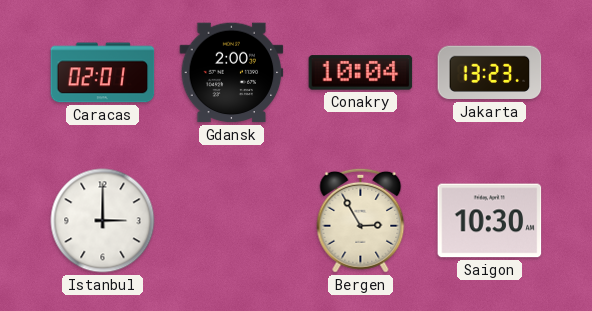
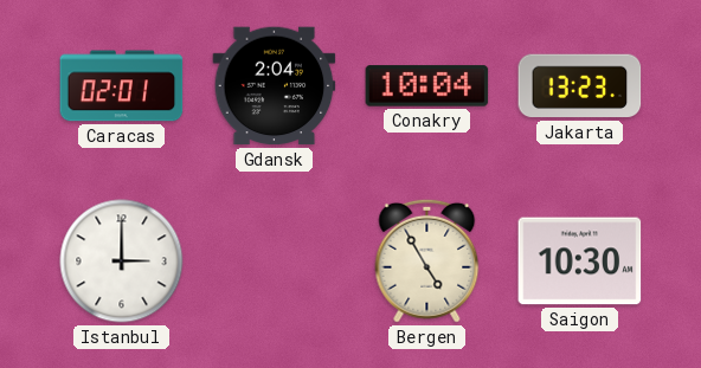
Gdansk: 2:00 -> 2:04 (275, 86)
Bergen: 2:55 -> 4:55 (427, 260)
